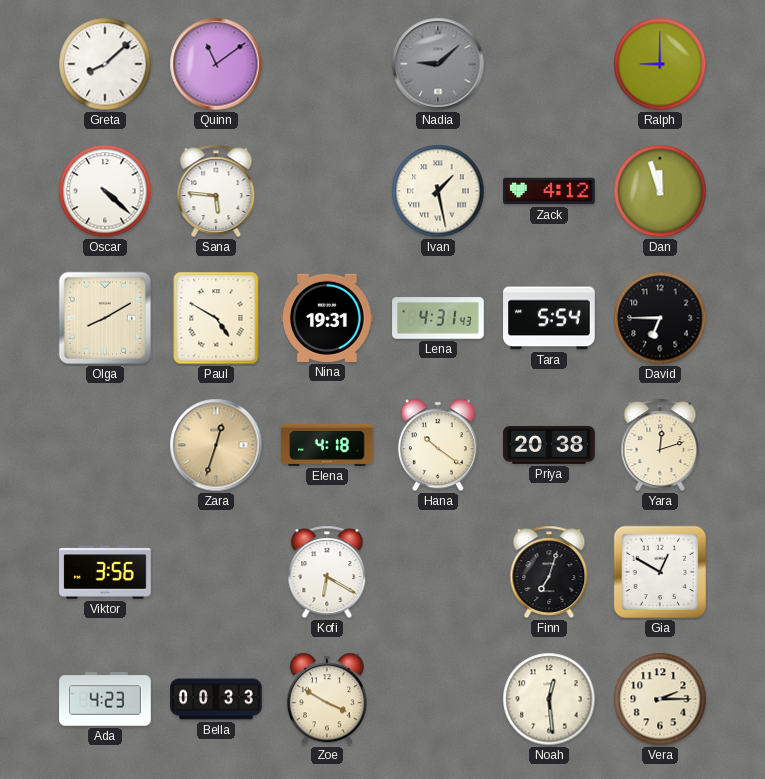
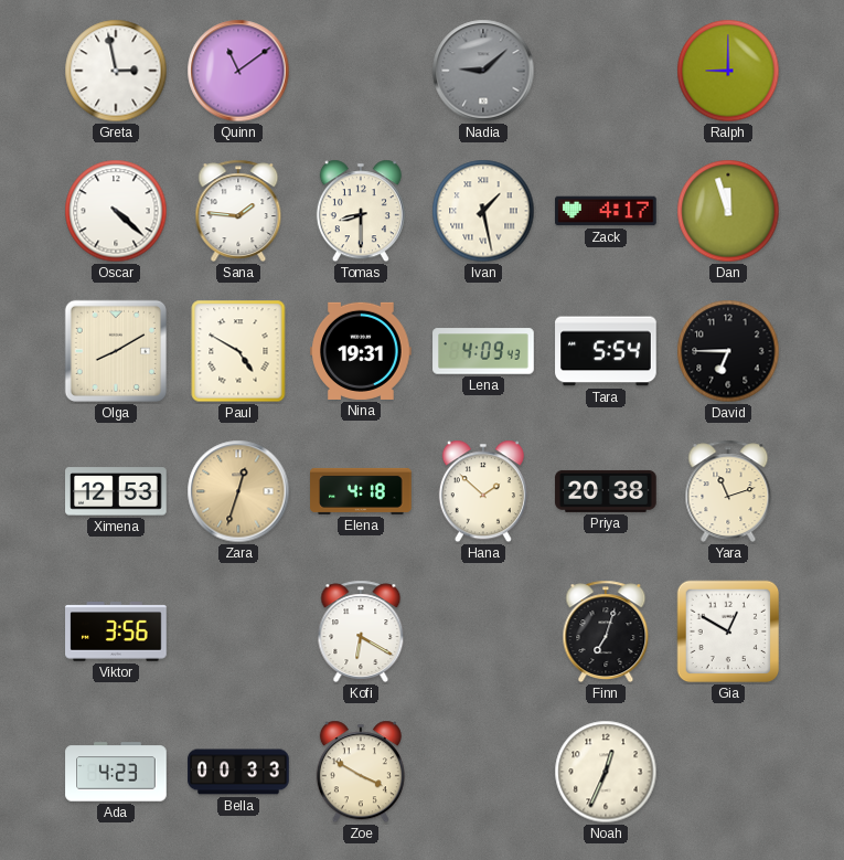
Greta: 8:08 -> 2:58 (116, 71)
Sana: 5:46 -> 1:46 (238, 211)
Tomas: none -> 8:30 (361, 211)
Zack: 4:12 -> 4:17 (606, 211)
Lena: 4:31 -> 4:09 (483, 351)
Ximena: none -> 12:53 (116, 491)
Hana: 10:21 -> 1:52 (483, 491)
Yara: 12:12 -> 11:12 (728, 491)
Noah: 12:29 -> 12:34 (606, 772)
Vera: 2:15 -> none (660, 699)
